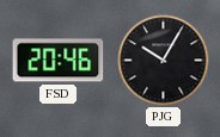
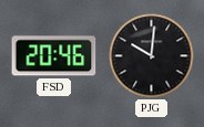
PJG: 10:05 -> 10:01 (152, 56)
